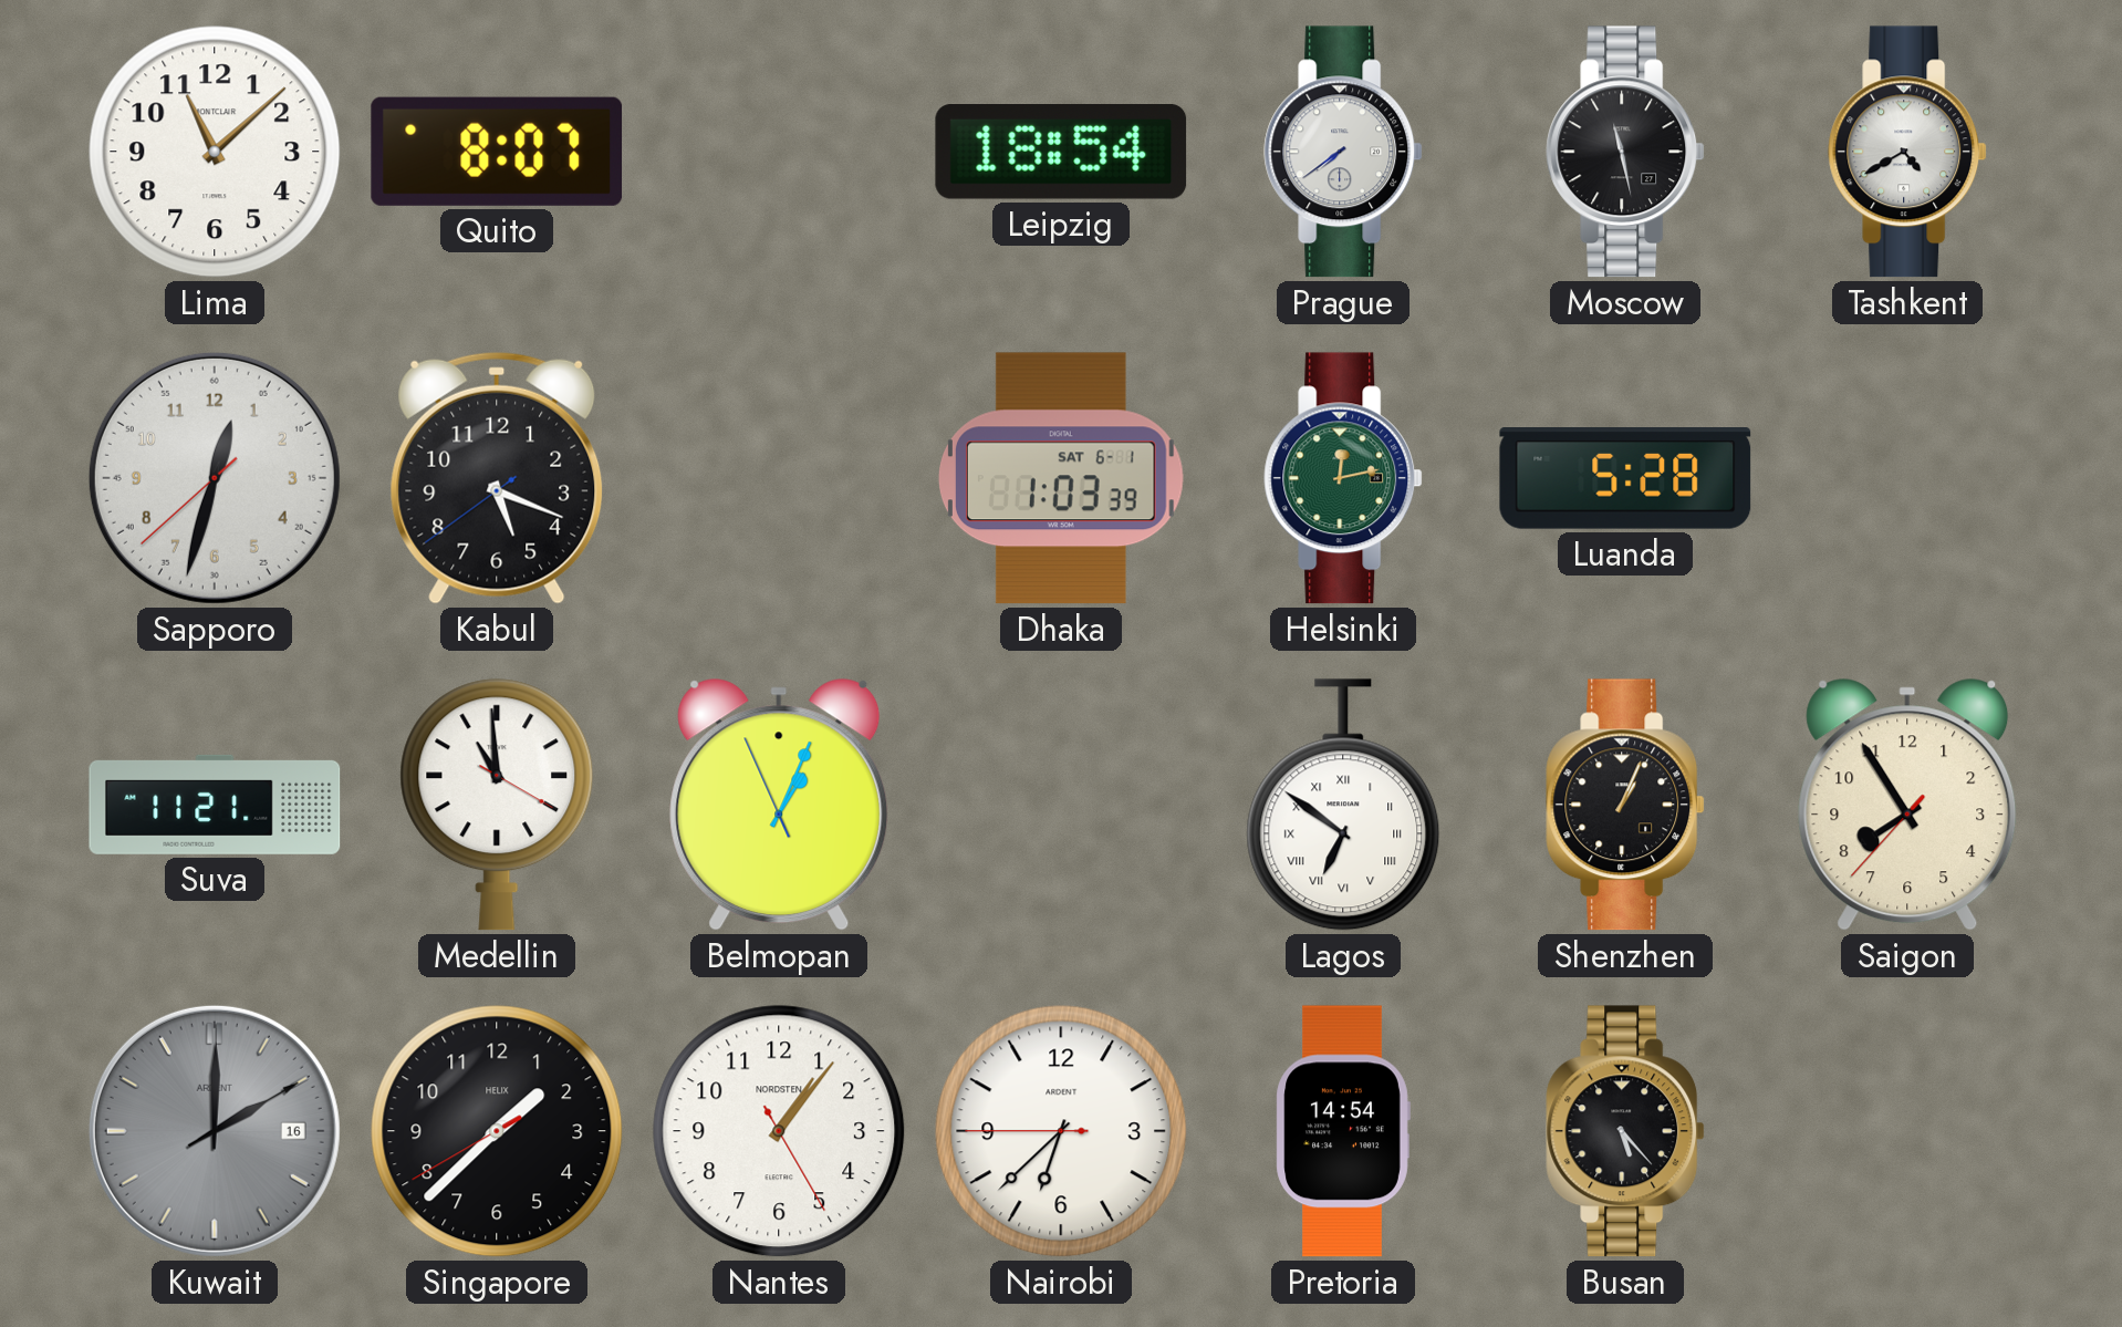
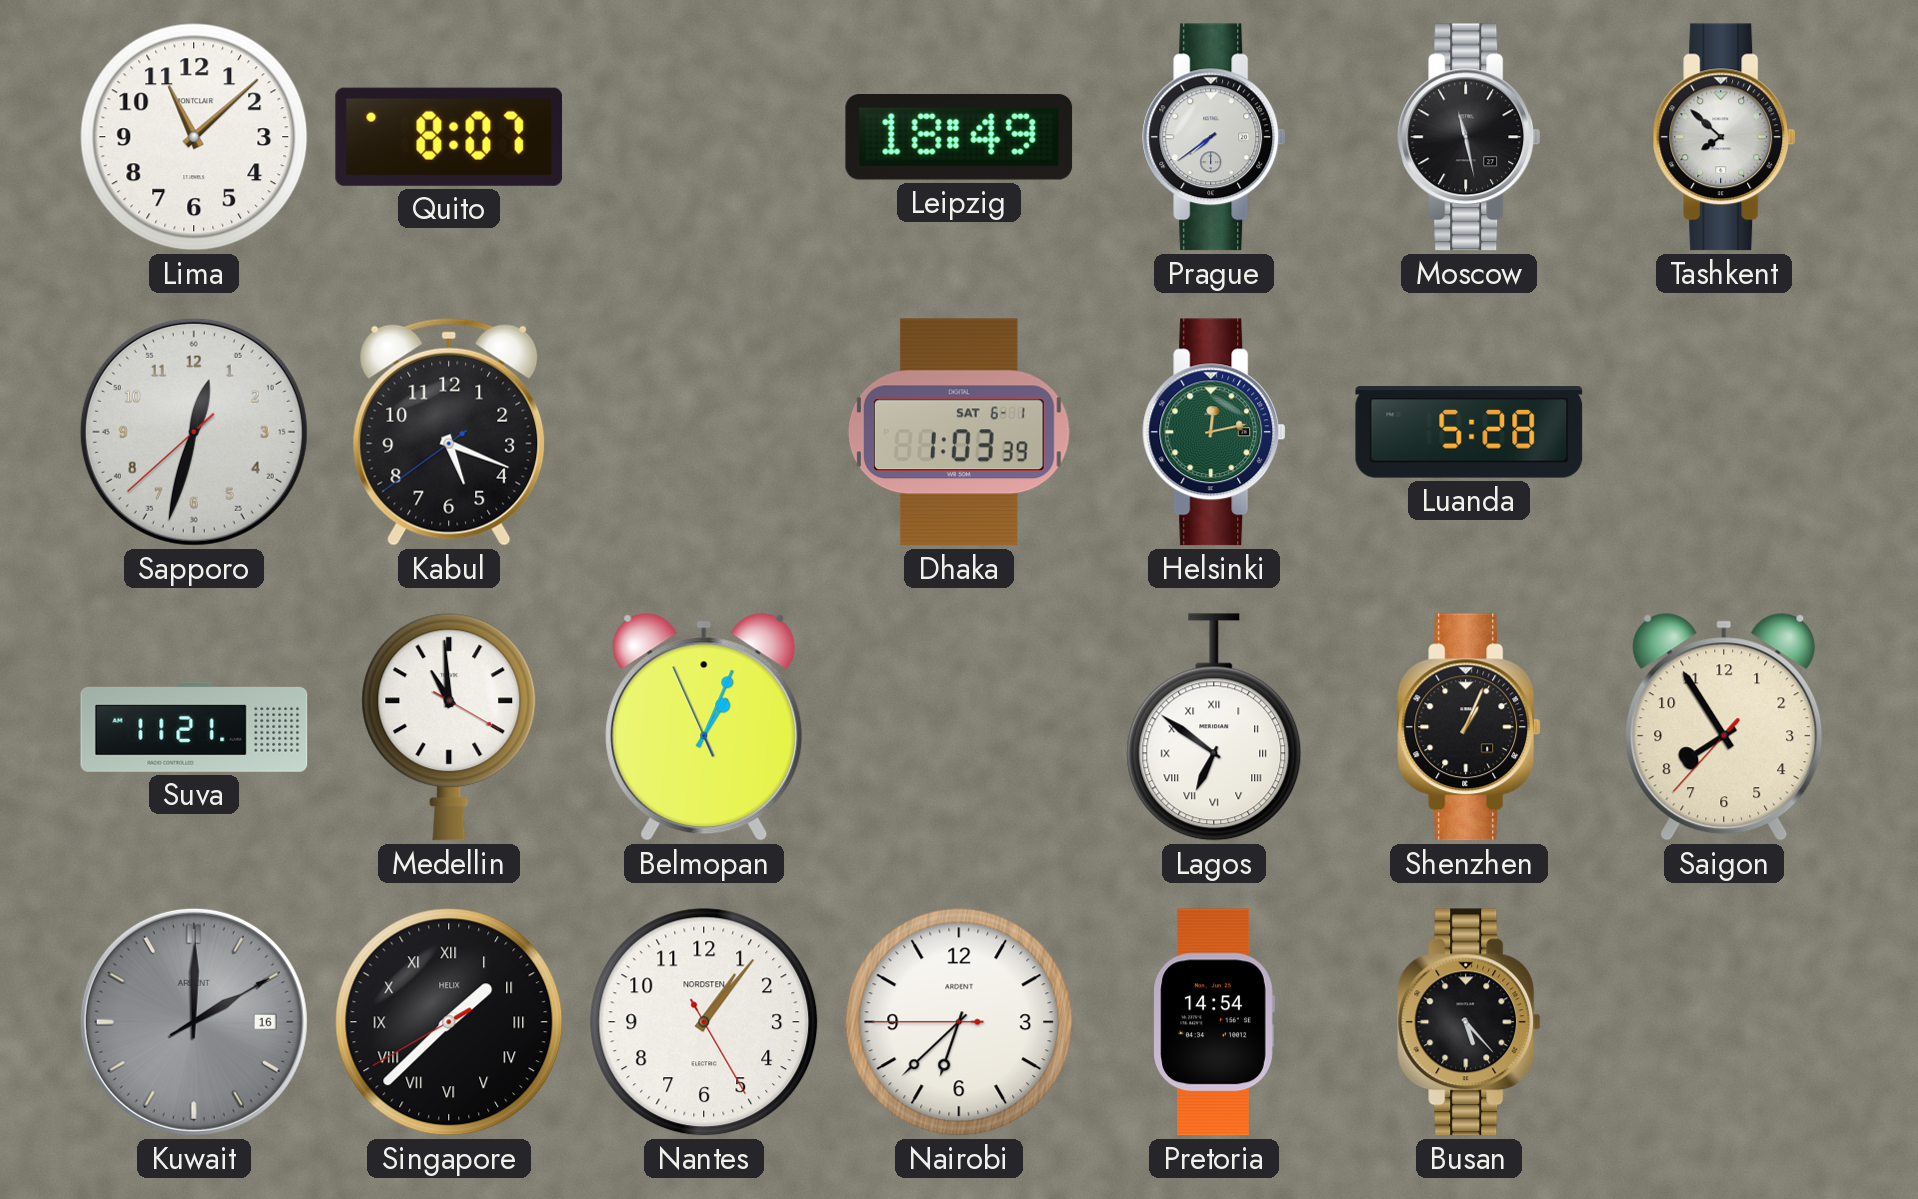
Leipzig: 18:54 -> 18:49 (959, 138)
Tashkent: 4:40 -> 7:52 (1724, 137)
Singapore numerals: Arabic -> Roman (449, 1022)
